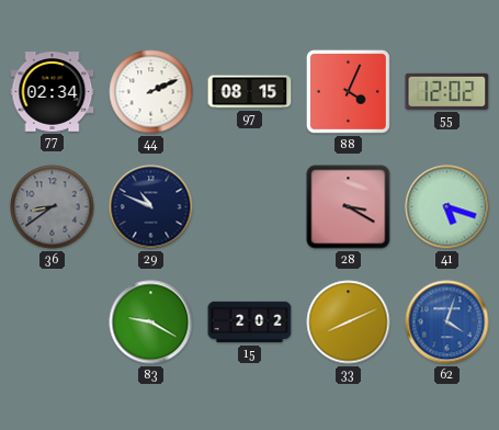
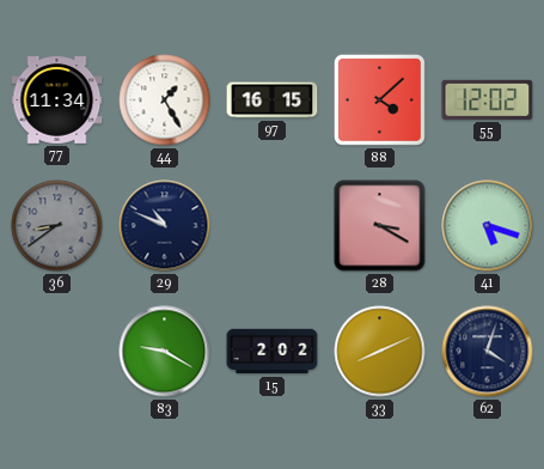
77: 02:34 -> 11:34 (57, 100)
44: 2:11 -> 1:25 (165, 100)
97: 08:15 -> 16:15 (273, 100)
88: 4:04 -> 4:08 (379, 99)
62 dial: blue -> navy (488, 352)
